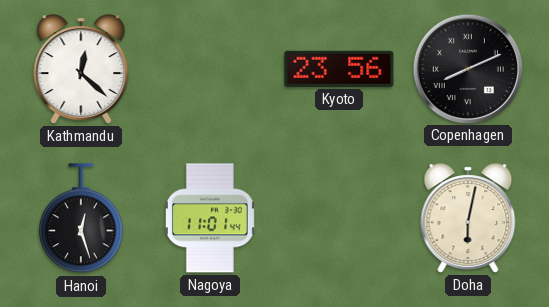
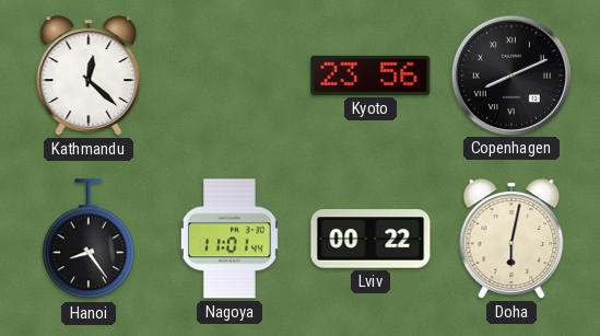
Hanoi: 12:27 -> 8:24 (89, 240)
Lviv: none -> 00:22 (370, 239)
